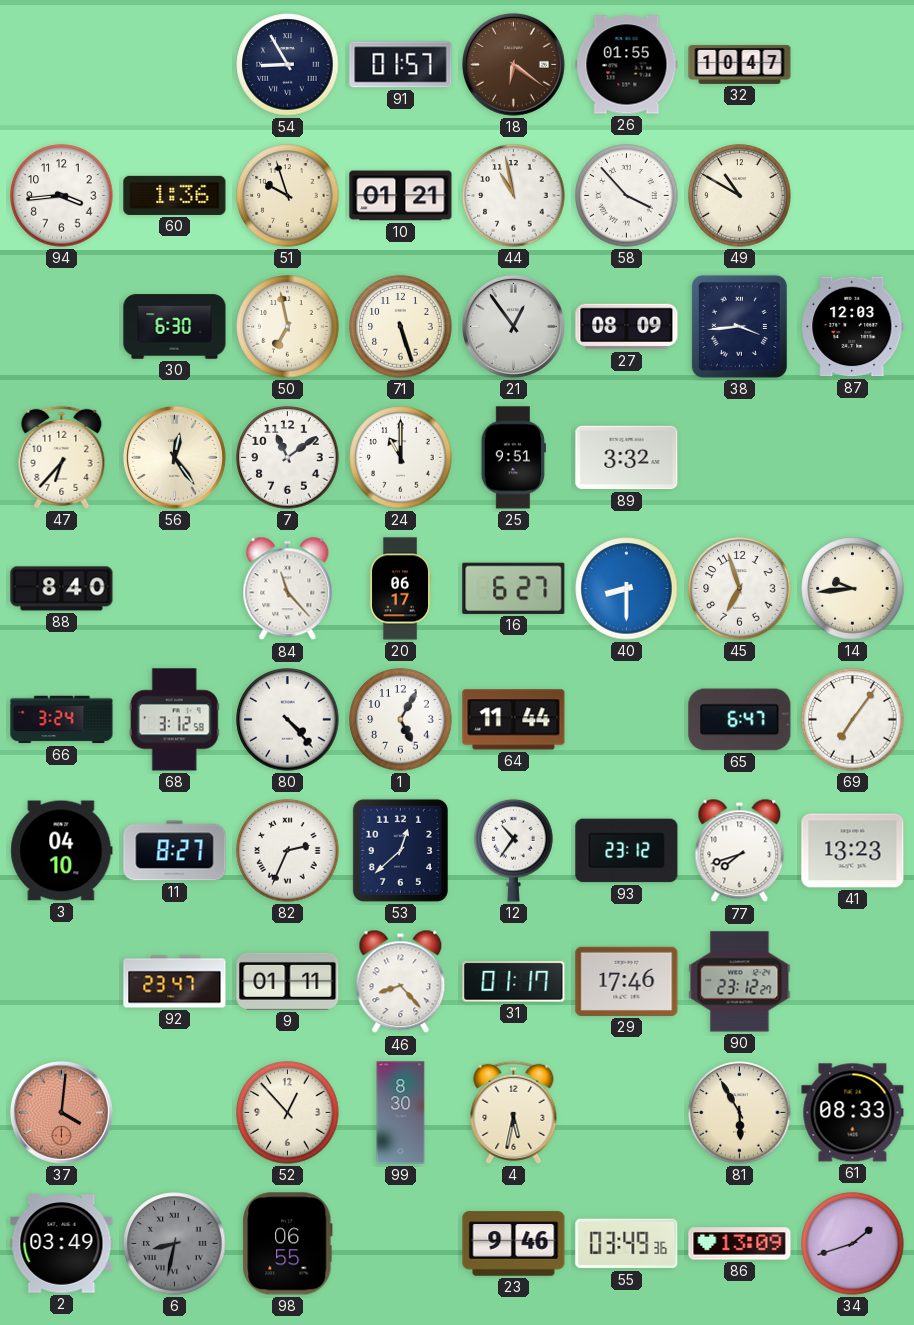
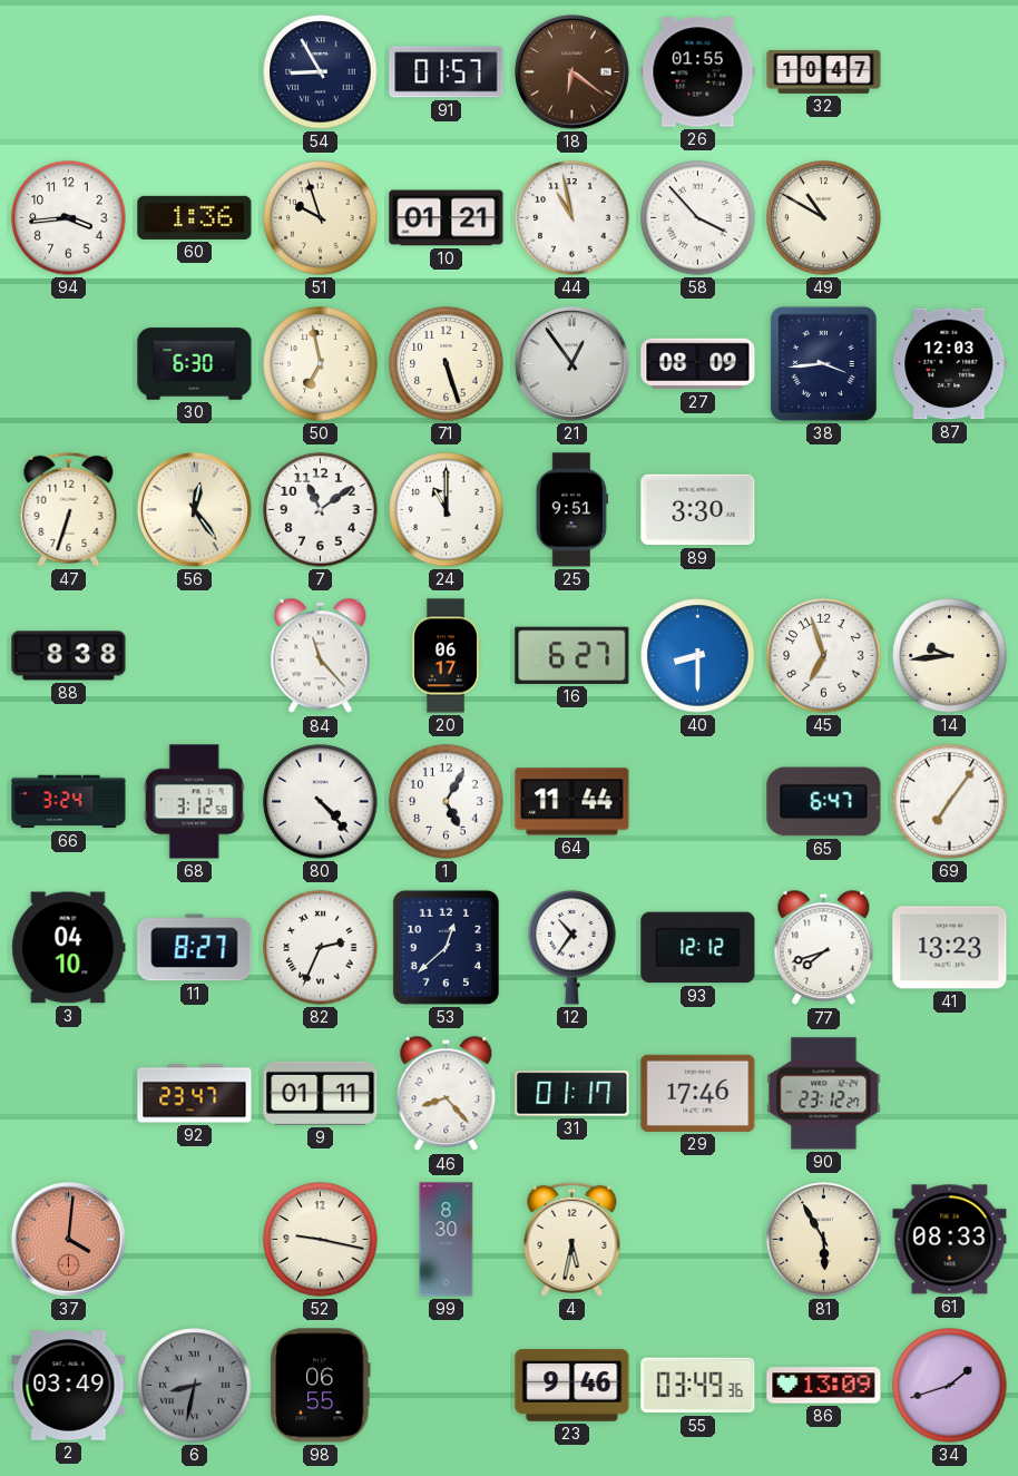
47: 6:37 -> 6:33 (69, 509)
89: 3:32 -> 3:30 (698, 510)
88: 8:40 -> 8:38 (69, 656)
93: 23:12 -> 12:12 (698, 948)
52: 12:53 -> 9:17 (321, 1240)
